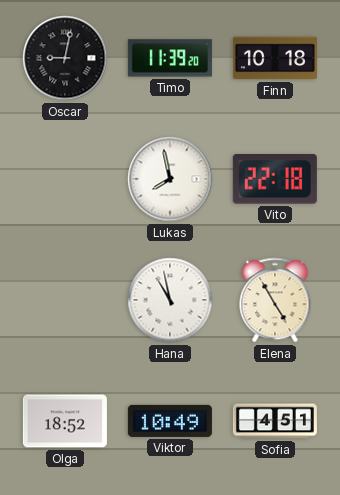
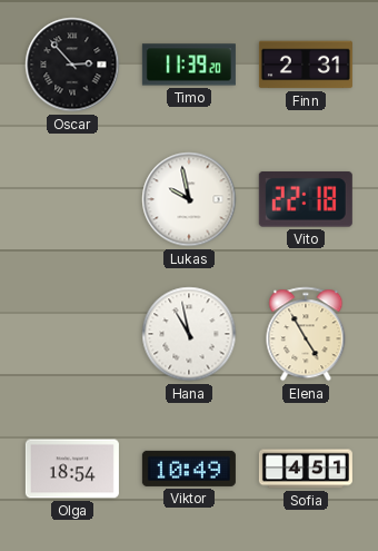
Oscar: 9:02 -> 2:53 (72, 65)
Finn: 10:18 -> 2:31 (306, 65)
Lukas: 7:58 -> 9:58 (189, 199)
Olga: 18:52 -> 18:54 (72, 469)
